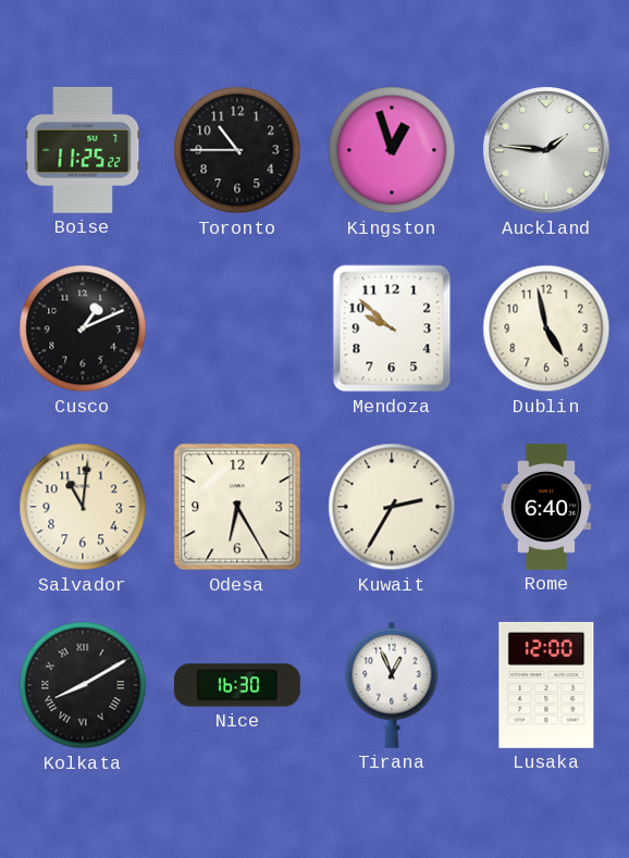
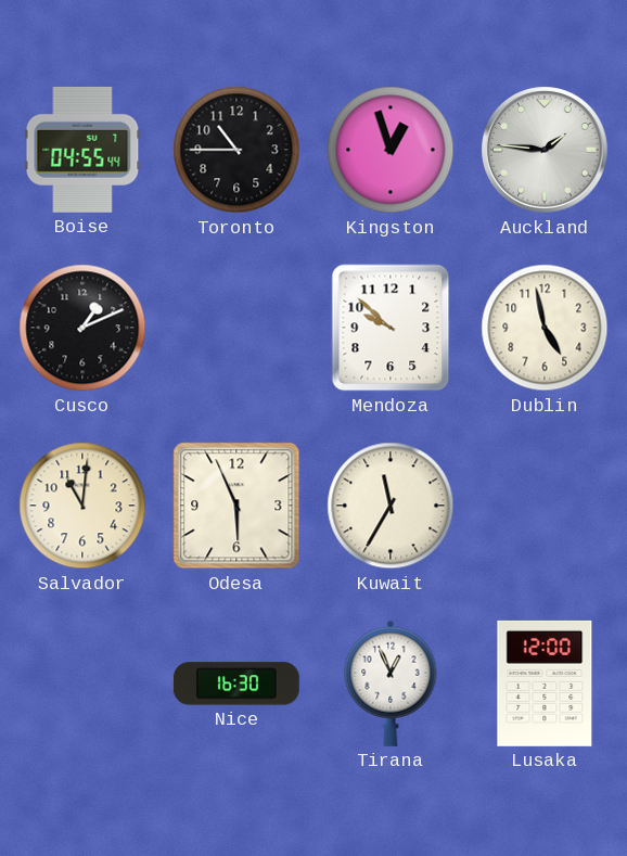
Boise: 11:25 -> 04:55 (82, 150)
Odesa: 6:25 -> 5:56 (236, 506)
Kuwait: 2:35 -> 11:35 (391, 506)
Rome: 6:40 -> none (546, 507)
Kolkata: 8:10 -> none (83, 685)
